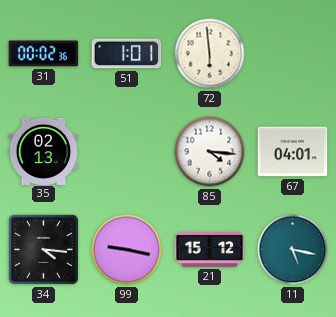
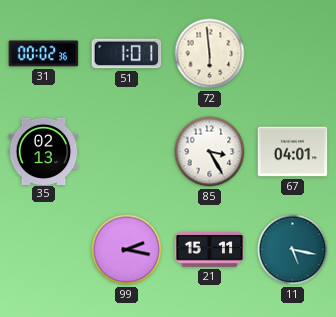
85: 4:16 -> 3:25 (210, 152)
34: 4:16 -> none (43, 249)
99: 9:17 -> 2:17 (127, 250)
21: 15:12 -> 15:11 (210, 250)
